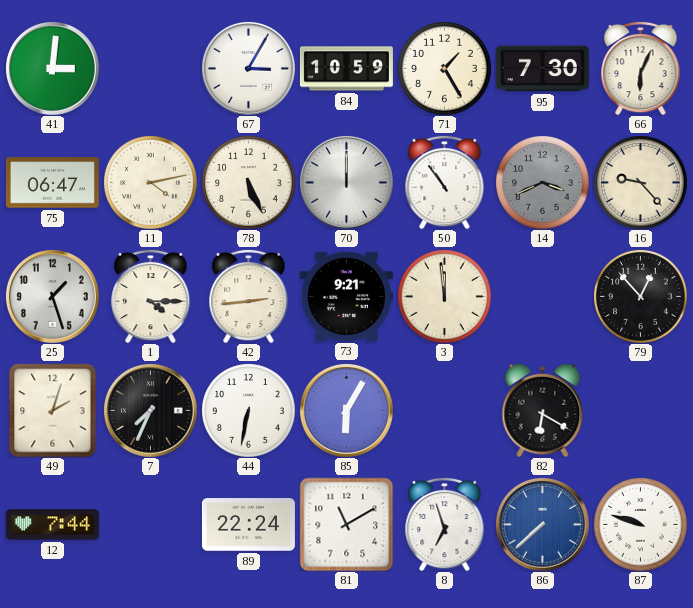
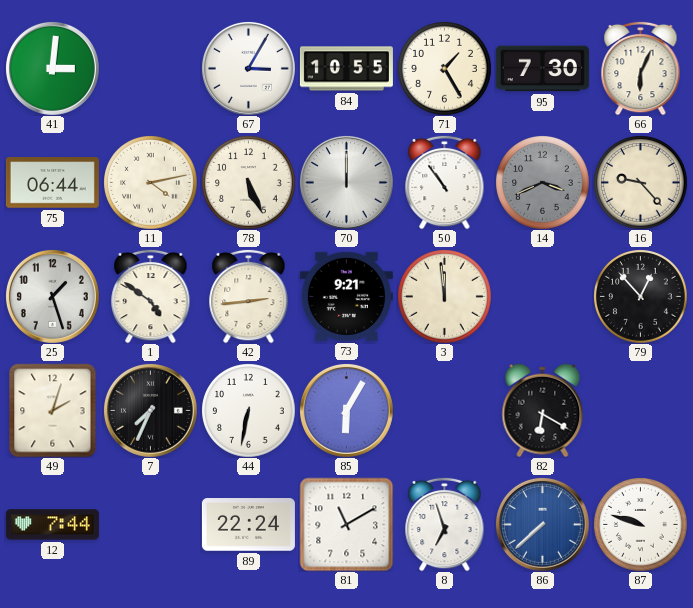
84: 10:59 -> 10:55 (346, 69)
75: 06:47 -> 06:44 (52, 183)
1: 4:15 -> 4:51 (151, 296)
